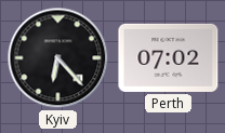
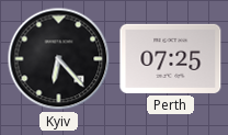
Perth: 07:02 -> 07:25 (171, 58)
